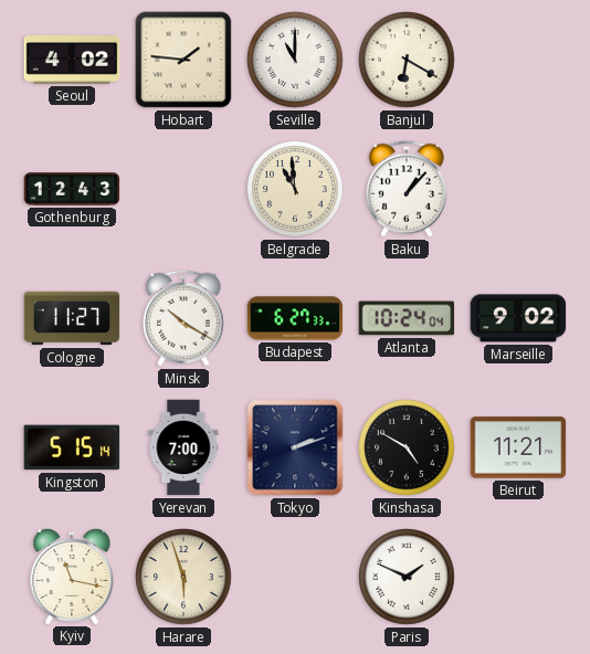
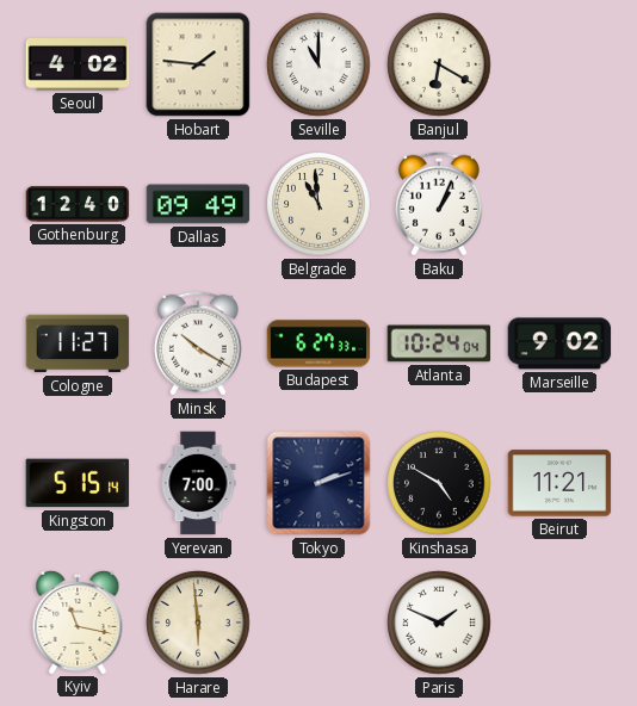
Gothenburg: 12:43 -> 12:40 (78, 204)
Dallas: none -> 09:49 (198, 204)
Baku: 1:07 -> 1:04 (439, 204)
Harare: 5:57 -> 5:59 (198, 623)
